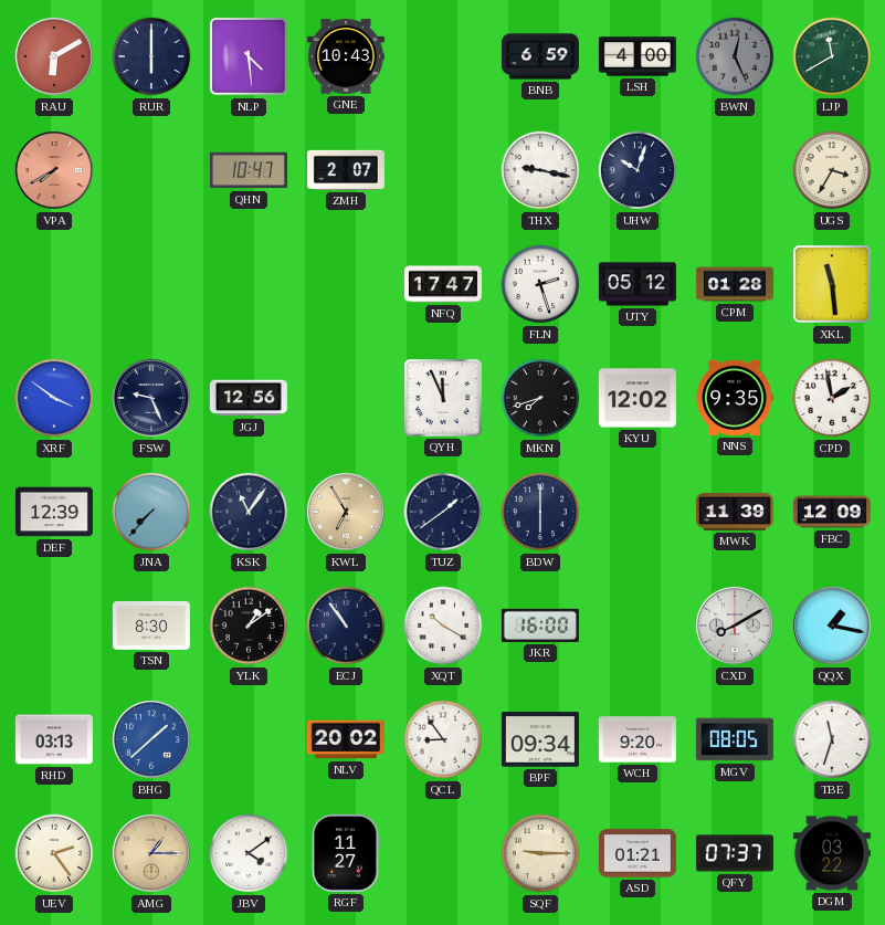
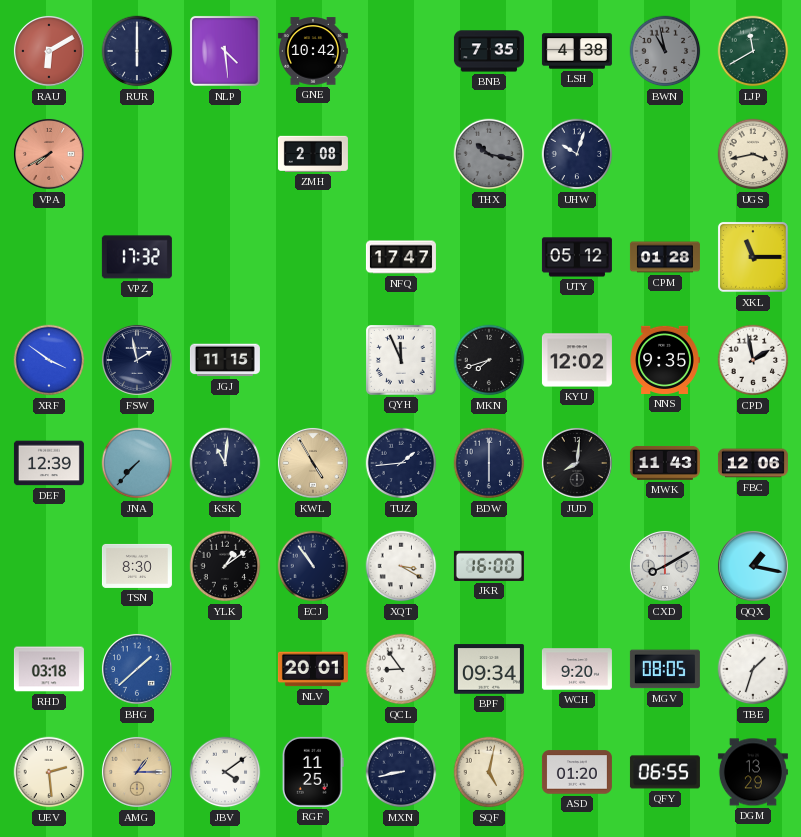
GNE: 10:43 -> 10:42 (313, 51)
BNB: 6:59 -> 7:35 (489, 51)
LSH: 4:00 -> 4:38 (577, 51)
BWN: 12:26 -> 10:58 (665, 51)
QHN: 10:47 -> none (249, 170)
ZMH: 2:07 -> 2:08 (313, 154)
THX: 9:17 -> 10:17 (489, 154)
THX dial: white -> grey (489, 154)
UGS: 3:35 -> 3:43 (753, 154)
VPZ: none -> 17:32 (137, 257)
FLN: 2:27 -> none (540, 284)
XKL: 11:29 -> 11:15 (753, 257)
FSW: 9:26 -> 1:58 (137, 360)
JGJ: 12:56 -> 11:15 (225, 360)
KSK: 11:06 -> 11:01 (225, 463)
KWL: 6:55 -> 4:55 (313, 463)
TUZ: 1:39 -> 1:44 (401, 463)
JUD: none -> 8:01 (577, 463)
MWK: 11:39 -> 11:43 (665, 463)
FBC: 12:09 -> 12:06 (753, 463)
XQT: 10:20 -> 3:20 (401, 566)
RHD: 03:13 -> 03:18 (49, 669)
NLV: 20:02 -> 20:01 (313, 669)
TBE: 11:33 -> 1:33 (753, 669)
UEV: 2:24 -> 2:29 (49, 772)
RGF: 11:27 -> 11:25 (313, 772)
MXN: none -> 8:43 (401, 772)
SQF: 9:15 -> 5:02 (489, 772)
ASD: 01:21 -> 01:20 (577, 772)
QFY: 07:37 -> 06:55 (665, 772)
DGM: 03:22 -> 13:29 (753, 772)
